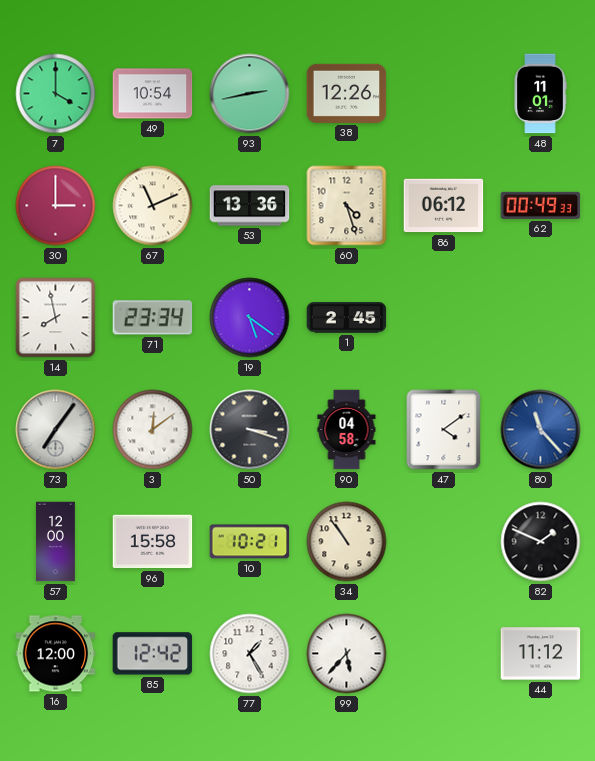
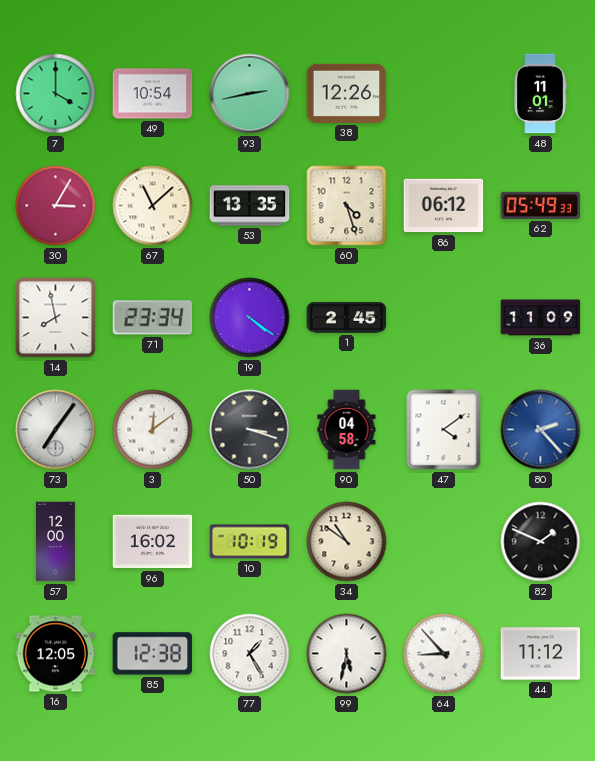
30: 3:00 -> 3:05 (56, 206)
67: 11:11 -> 11:08 (153, 206)
53: 13:36 -> 13:35 (250, 206)
62: 00:49 -> 05:49 (541, 205)
19: 5:21 -> 4:21 (250, 318)
36: none -> 11:09 (541, 318)
80: 11:23 -> 2:23 (541, 430)
96: 15:58 -> 16:02 (153, 542)
10: 10:21 -> 10:19 (250, 542)
34: 10:54 -> 10:51 (347, 542)
16: 12:00 -> 12:05 (56, 654)
85: 12:42 -> 12:38 (153, 654)
99: 5:37 -> 5:32 (347, 654)
64: none -> 8:53 (444, 654)
